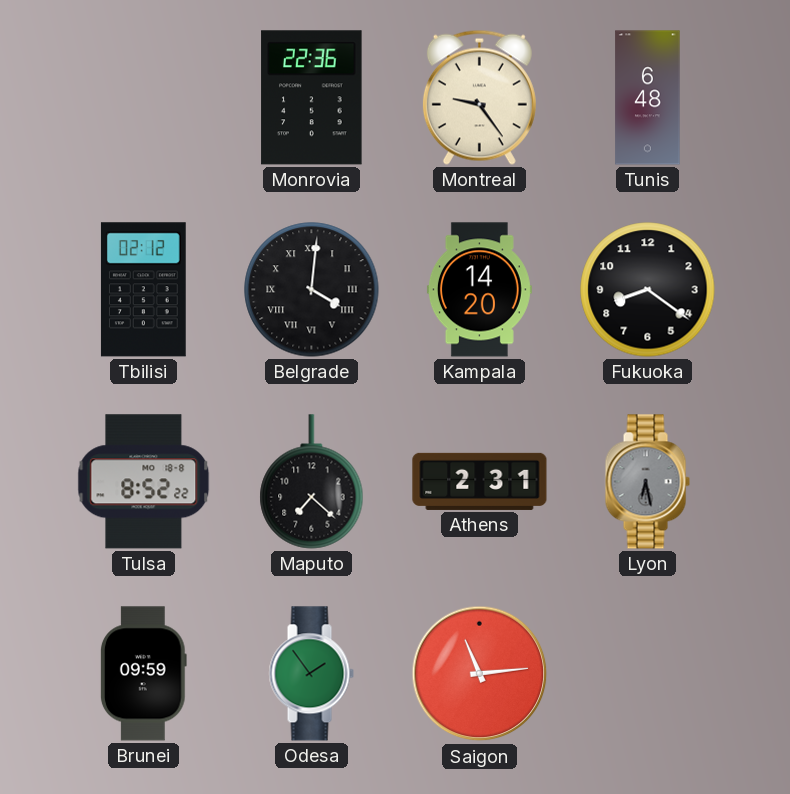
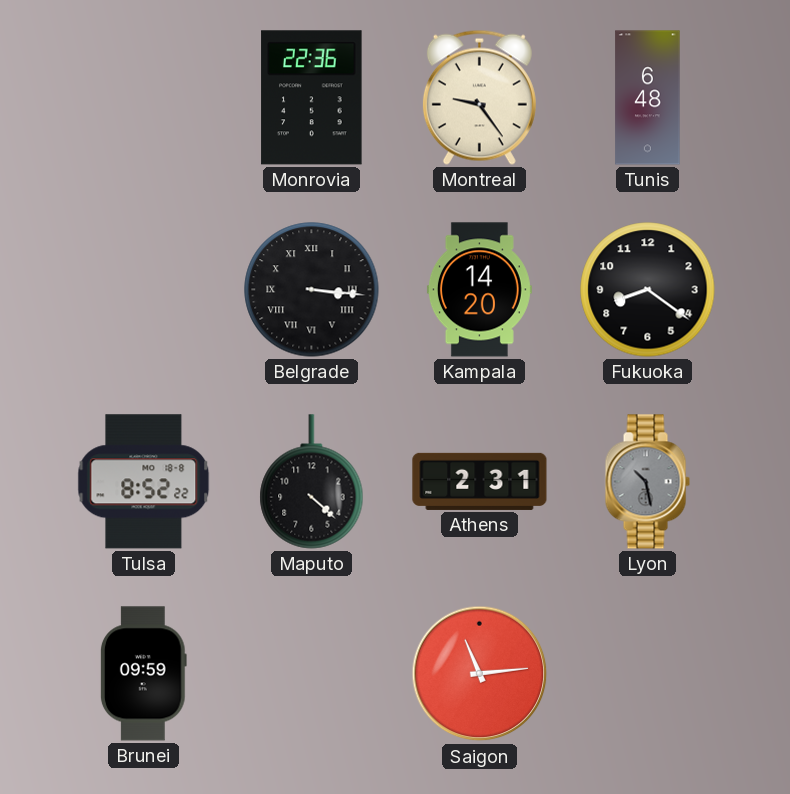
Tbilisi: 02:12 -> none (143, 290)
Belgrade: 4:01 -> 3:16 (312, 290)
Maputo: 7:22 -> 4:22 (312, 482)
Lyon: 6:28 -> 10:28 (647, 482)
Odesa: 1:54 -> none (311, 674)
